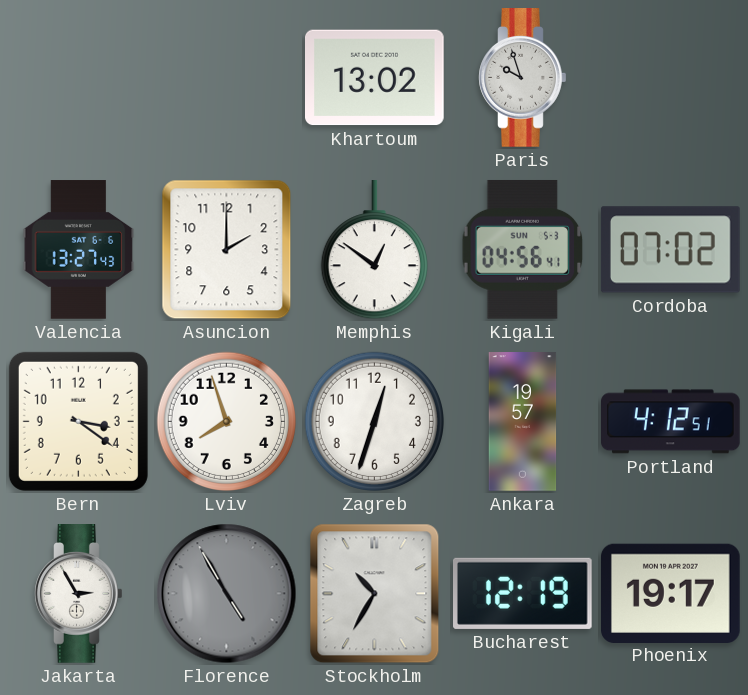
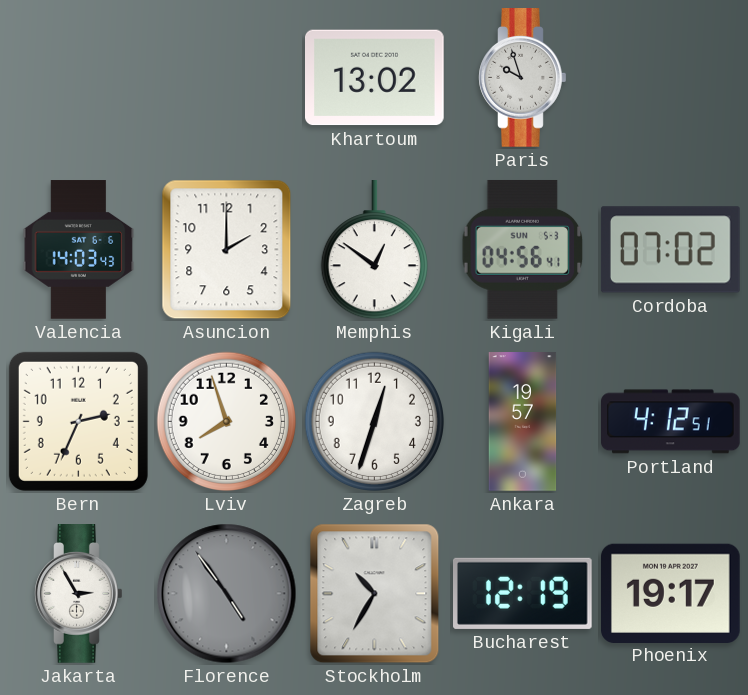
Valencia: 13:27 -> 14:03 (79, 250)
Bern: 3:21 -> 2:34 (78, 421)
Florence: 4:55 -> 4:54 (227, 594)
